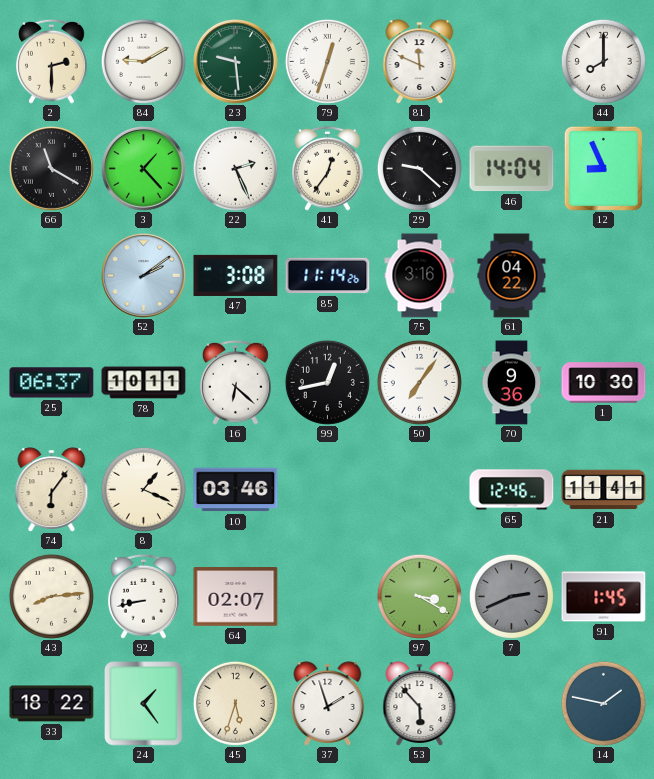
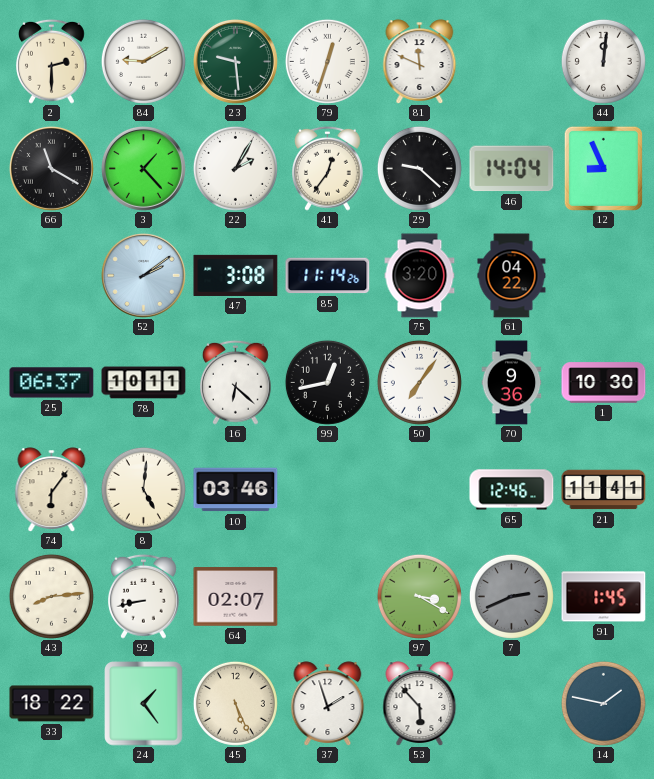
44: 8:00 -> 12:01 (603, 61)
22: 2:26 -> 2:05 (235, 168)
75: 3:16 -> 3:20 (420, 276)
8: 1:19 -> 5:01 (143, 489)
45: 5:33 -> 5:26 (235, 703)
